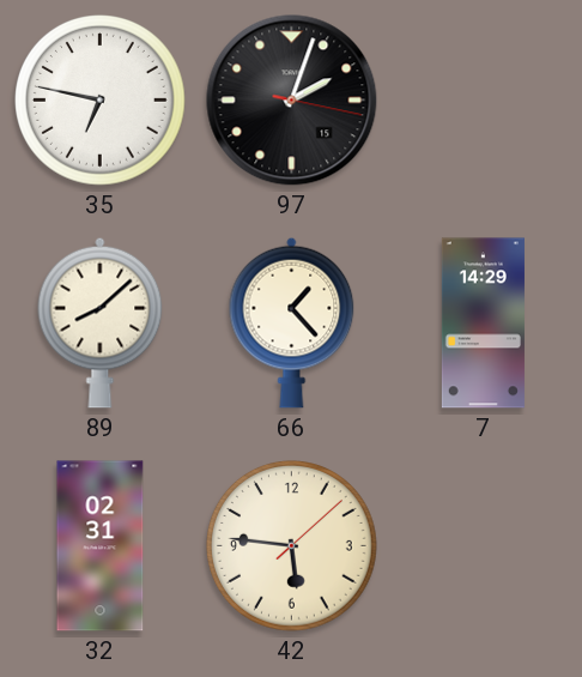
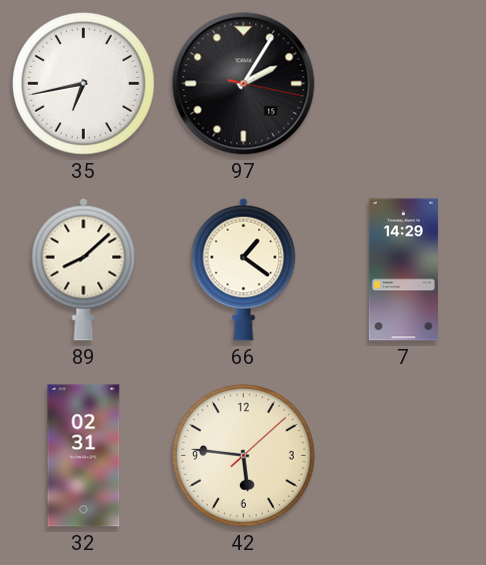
35: 6:47 -> 6:43 (84, 84)
97: 2:03 -> 2:05 (244, 84)
66: 1:23 -> 1:21 (244, 269)
